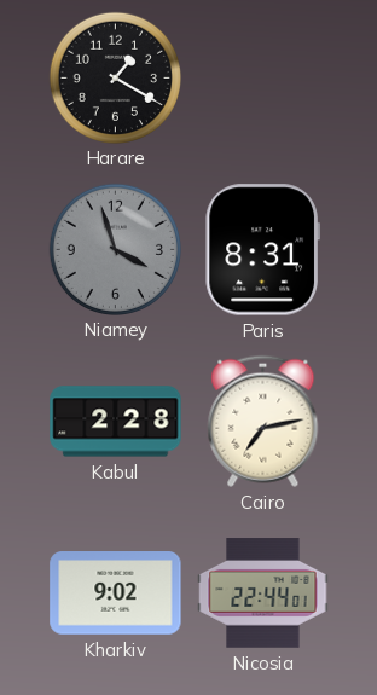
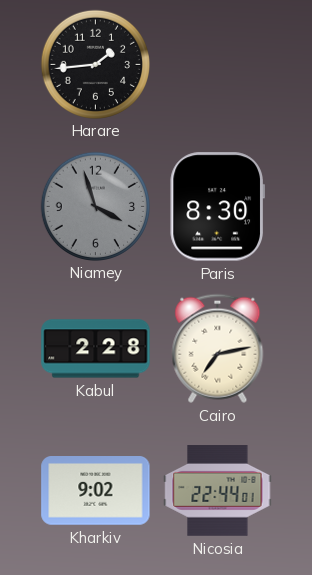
Harare: 1:20 -> 1:44 (95, 64)
Paris: 8:31 -> 8:30 (217, 207)
